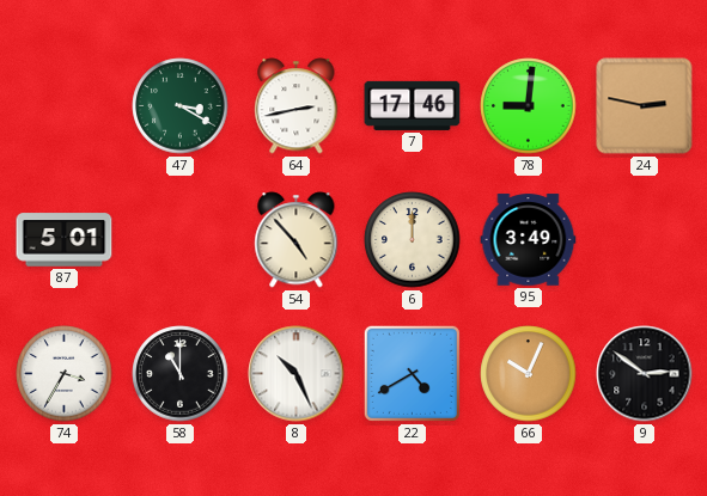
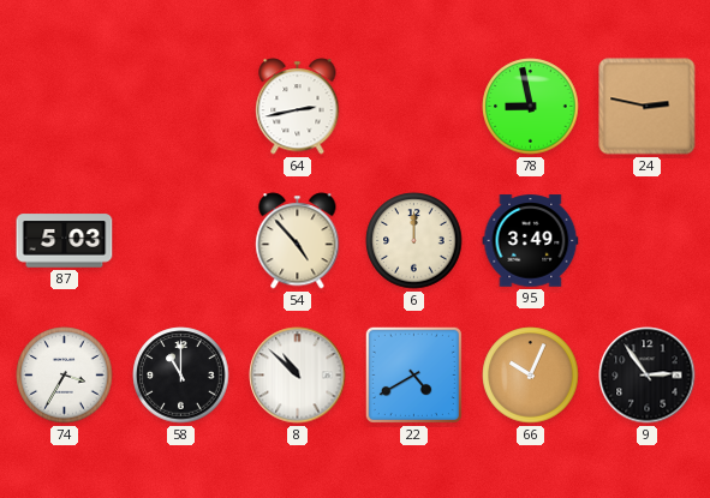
47: 3:20 -> none (181, 106)
7: 17:46 -> none (413, 105)
78: 9:01 -> 8:58 (531, 107)
87: 5:01 -> 5:03 (65, 241)
8: 10:26 -> 10:52 (298, 376)
9: 2:51 -> 2:54 (648, 376)
